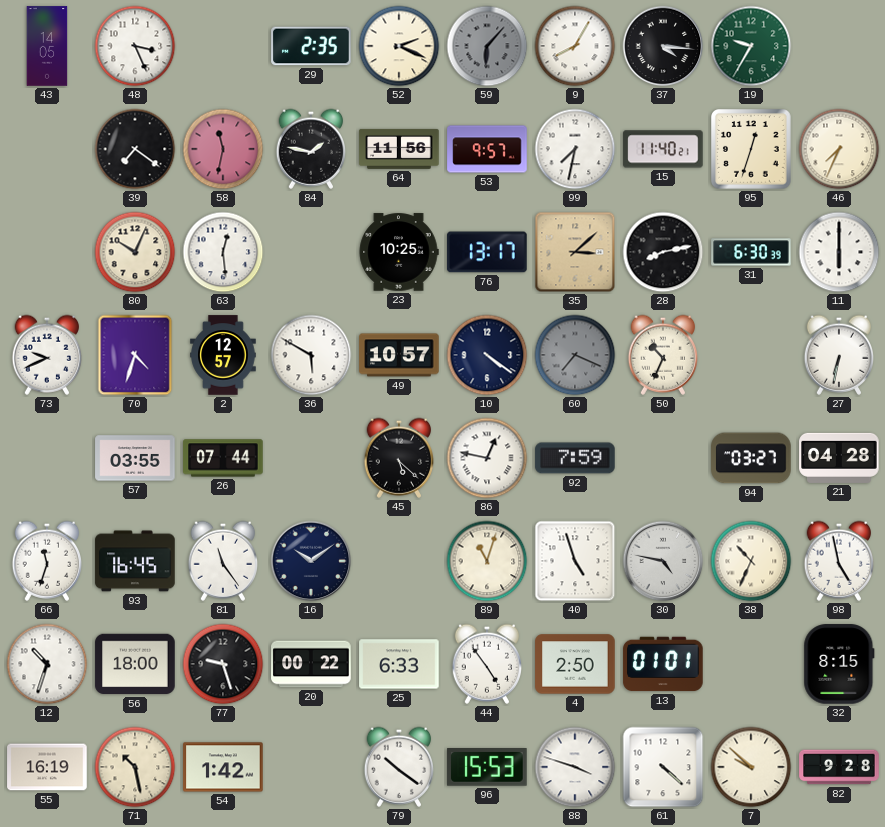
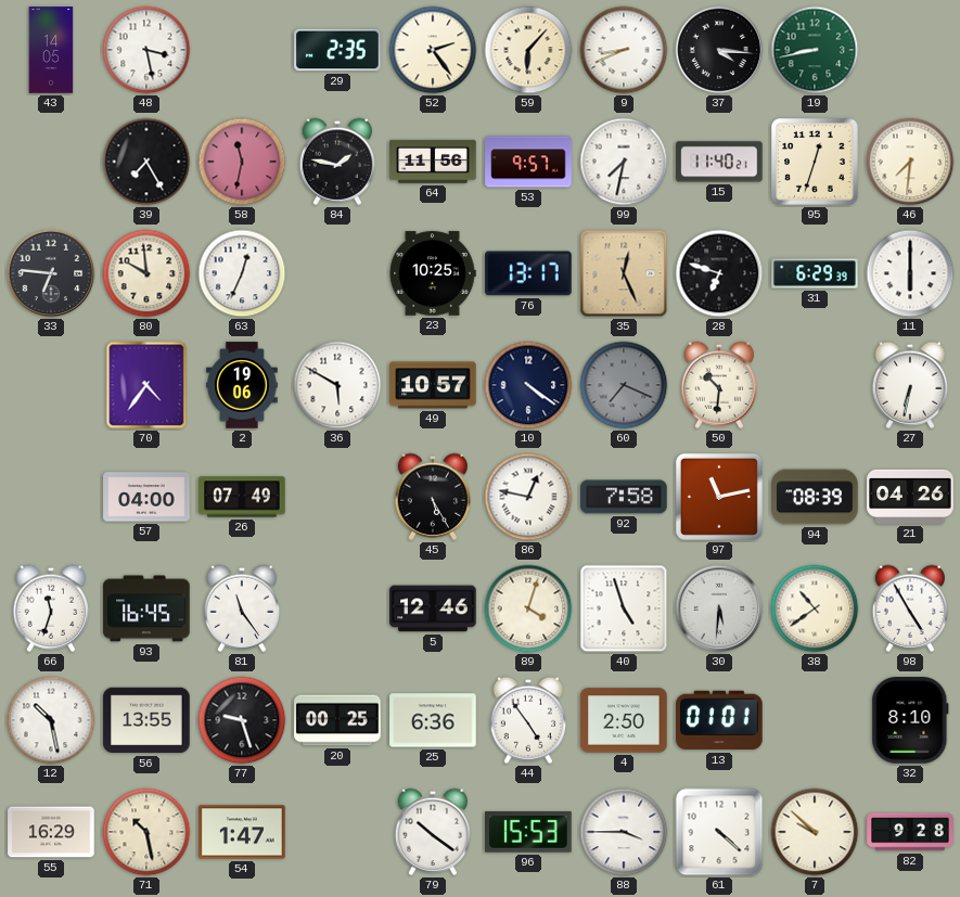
48: 3:26 -> 3:28 (146, 50)
52: 2:19 -> 2:24 (433, 50)
59 dial: grey -> cream (528, 50)
9: 8:05 -> 8:41 (624, 50)
19: 9:35 -> 8:43 (815, 50)
39: 7:21 -> 7:25 (146, 162)
46: 7:34 -> 7:31 (910, 162)
33: none -> 6:46 (51, 273)
80: 10:04 -> 9:59 (146, 273)
63: 12:29 -> 12:34 (242, 273)
35: 3:08 -> 12:26 (624, 273)
28: 8:13 -> 6:48 (719, 273)
31: 6:30 -> 6:29 (815, 273)
73: 9:41 -> none (46, 355)
70: 4:33 -> 4:36 (146, 385)
2: 12:57 -> 19:06 (242, 385)
50: 10:34 -> 10:31 (718, 385)
57: 03:55 -> 04:00 (146, 497)
26: 07:44 -> 07:49 (242, 497)
45: 5:22 -> 5:25 (432, 497)
92: 7:59 -> 7:58 (624, 497)
97: none -> 11:13 (719, 497)
94: 03:27 -> 08:39 (815, 497)
21: 04:28 -> 04:26 (910, 497)
16: 10:09 -> none (311, 561)
5: none -> 12:46 (433, 608)
89: 11:03 -> 4:03 (528, 608)
30: 4:47 -> 5:31 (719, 608)
38: 10:34 -> 10:39 (815, 608)
98: 4:58 -> 4:55 (909, 608)
12: 10:33 -> 10:28 (51, 720)
56: 18:00 -> 13:55 (146, 720)
20: 00:22 -> 00:25 (337, 720)
25: 6:33 -> 6:36 (433, 720)
32: 8:15 -> 8:10 (910, 720)
55: 16:19 -> 16:29 (51, 832)
54: 1:42 -> 1:47 (242, 832)
88: 3:48 -> 3:45 (624, 832)
